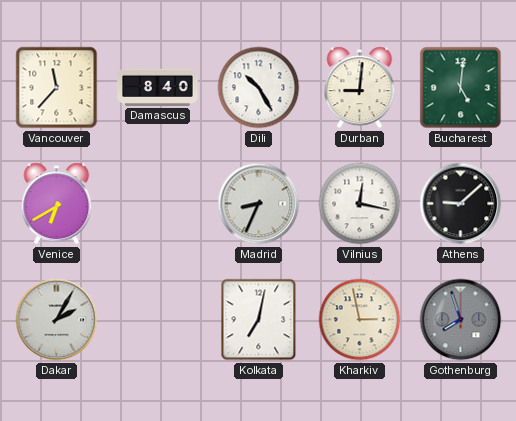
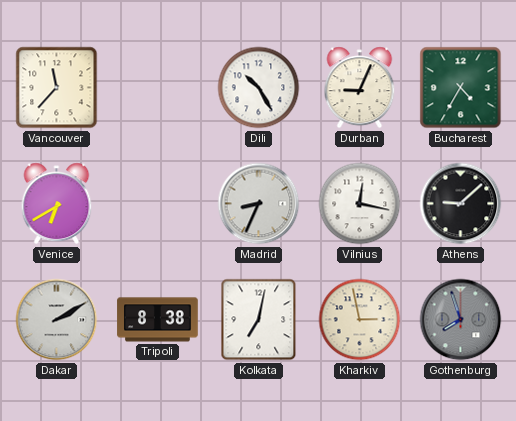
Damascus: 8:40 -> none (158, 87)
Durban: 9:01 -> 9:04 (360, 88)
Bucharest: 5:01 -> 4:35 (461, 88)
Dakar: 2:05 -> 2:10 (57, 320)
Tripoli: none -> 8:38 (158, 320)
